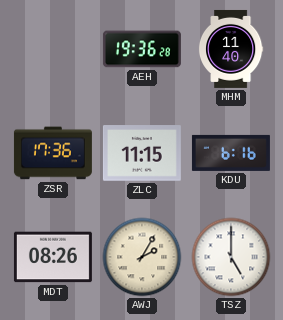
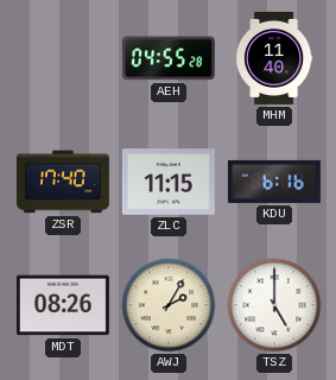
AEH: 19:36 -> 04:55 (169, 58)
ZSR: 17:36 -> 17:40 (63, 182)
